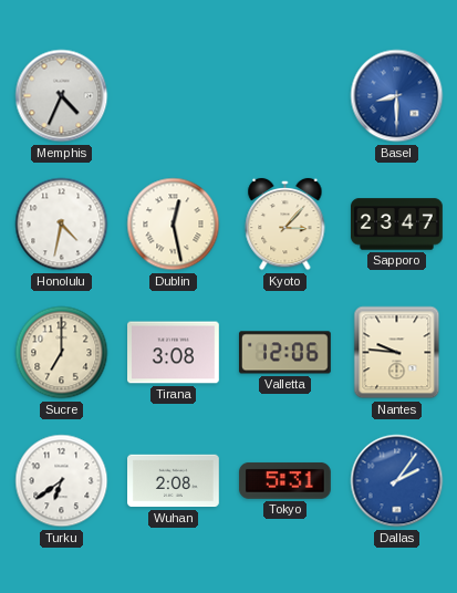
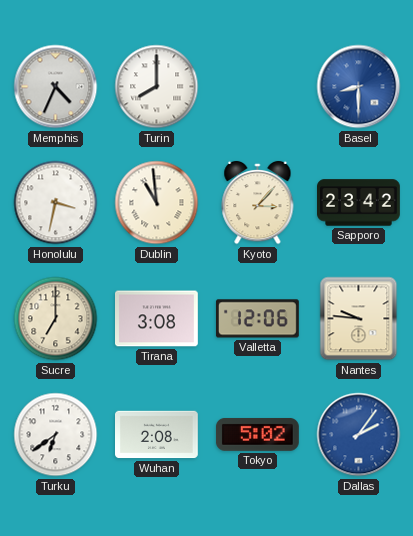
Turin: none -> 8:00 (157, 87)
Honolulu: 4:32 -> 3:32 (56, 203)
Dublin: 12:28 -> 10:59 (157, 203)
Sapporo: 23:47 -> 23:42 (359, 203)
Tokyo: 5:31 -> 5:02 (257, 434)
